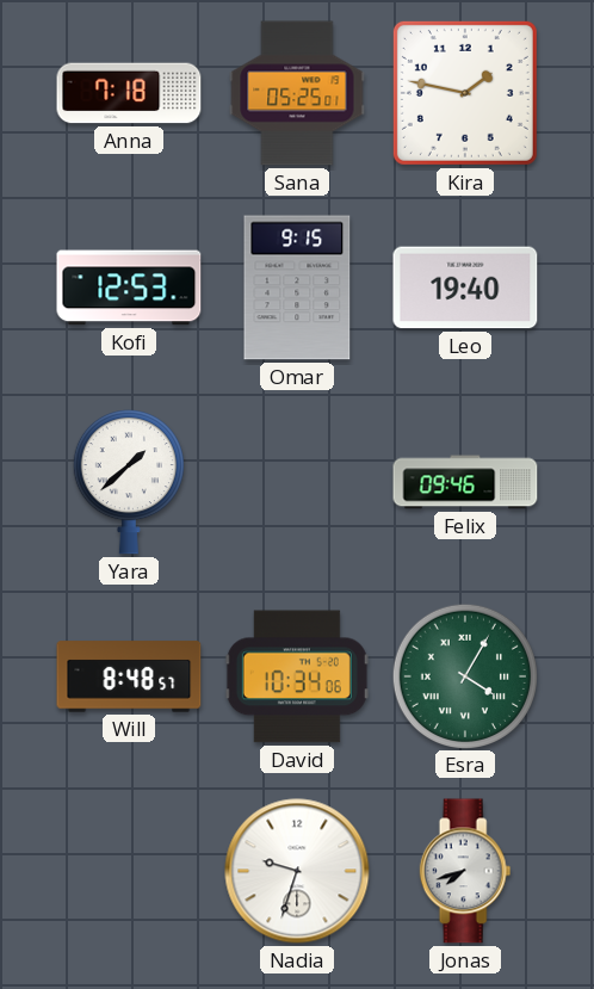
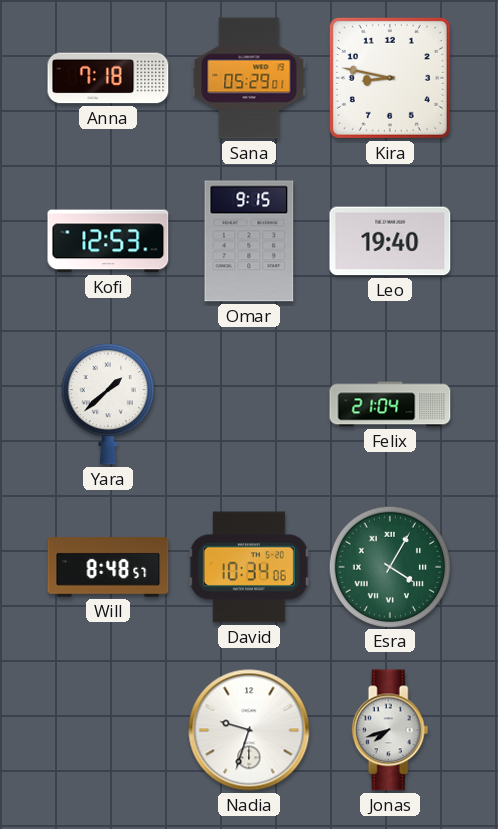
Sana: 05:25 -> 05:29 (249, 78)
Kira: 1:47 -> 8:47 (390, 78)
Felix: 09:46 -> 21:04 (390, 404)
